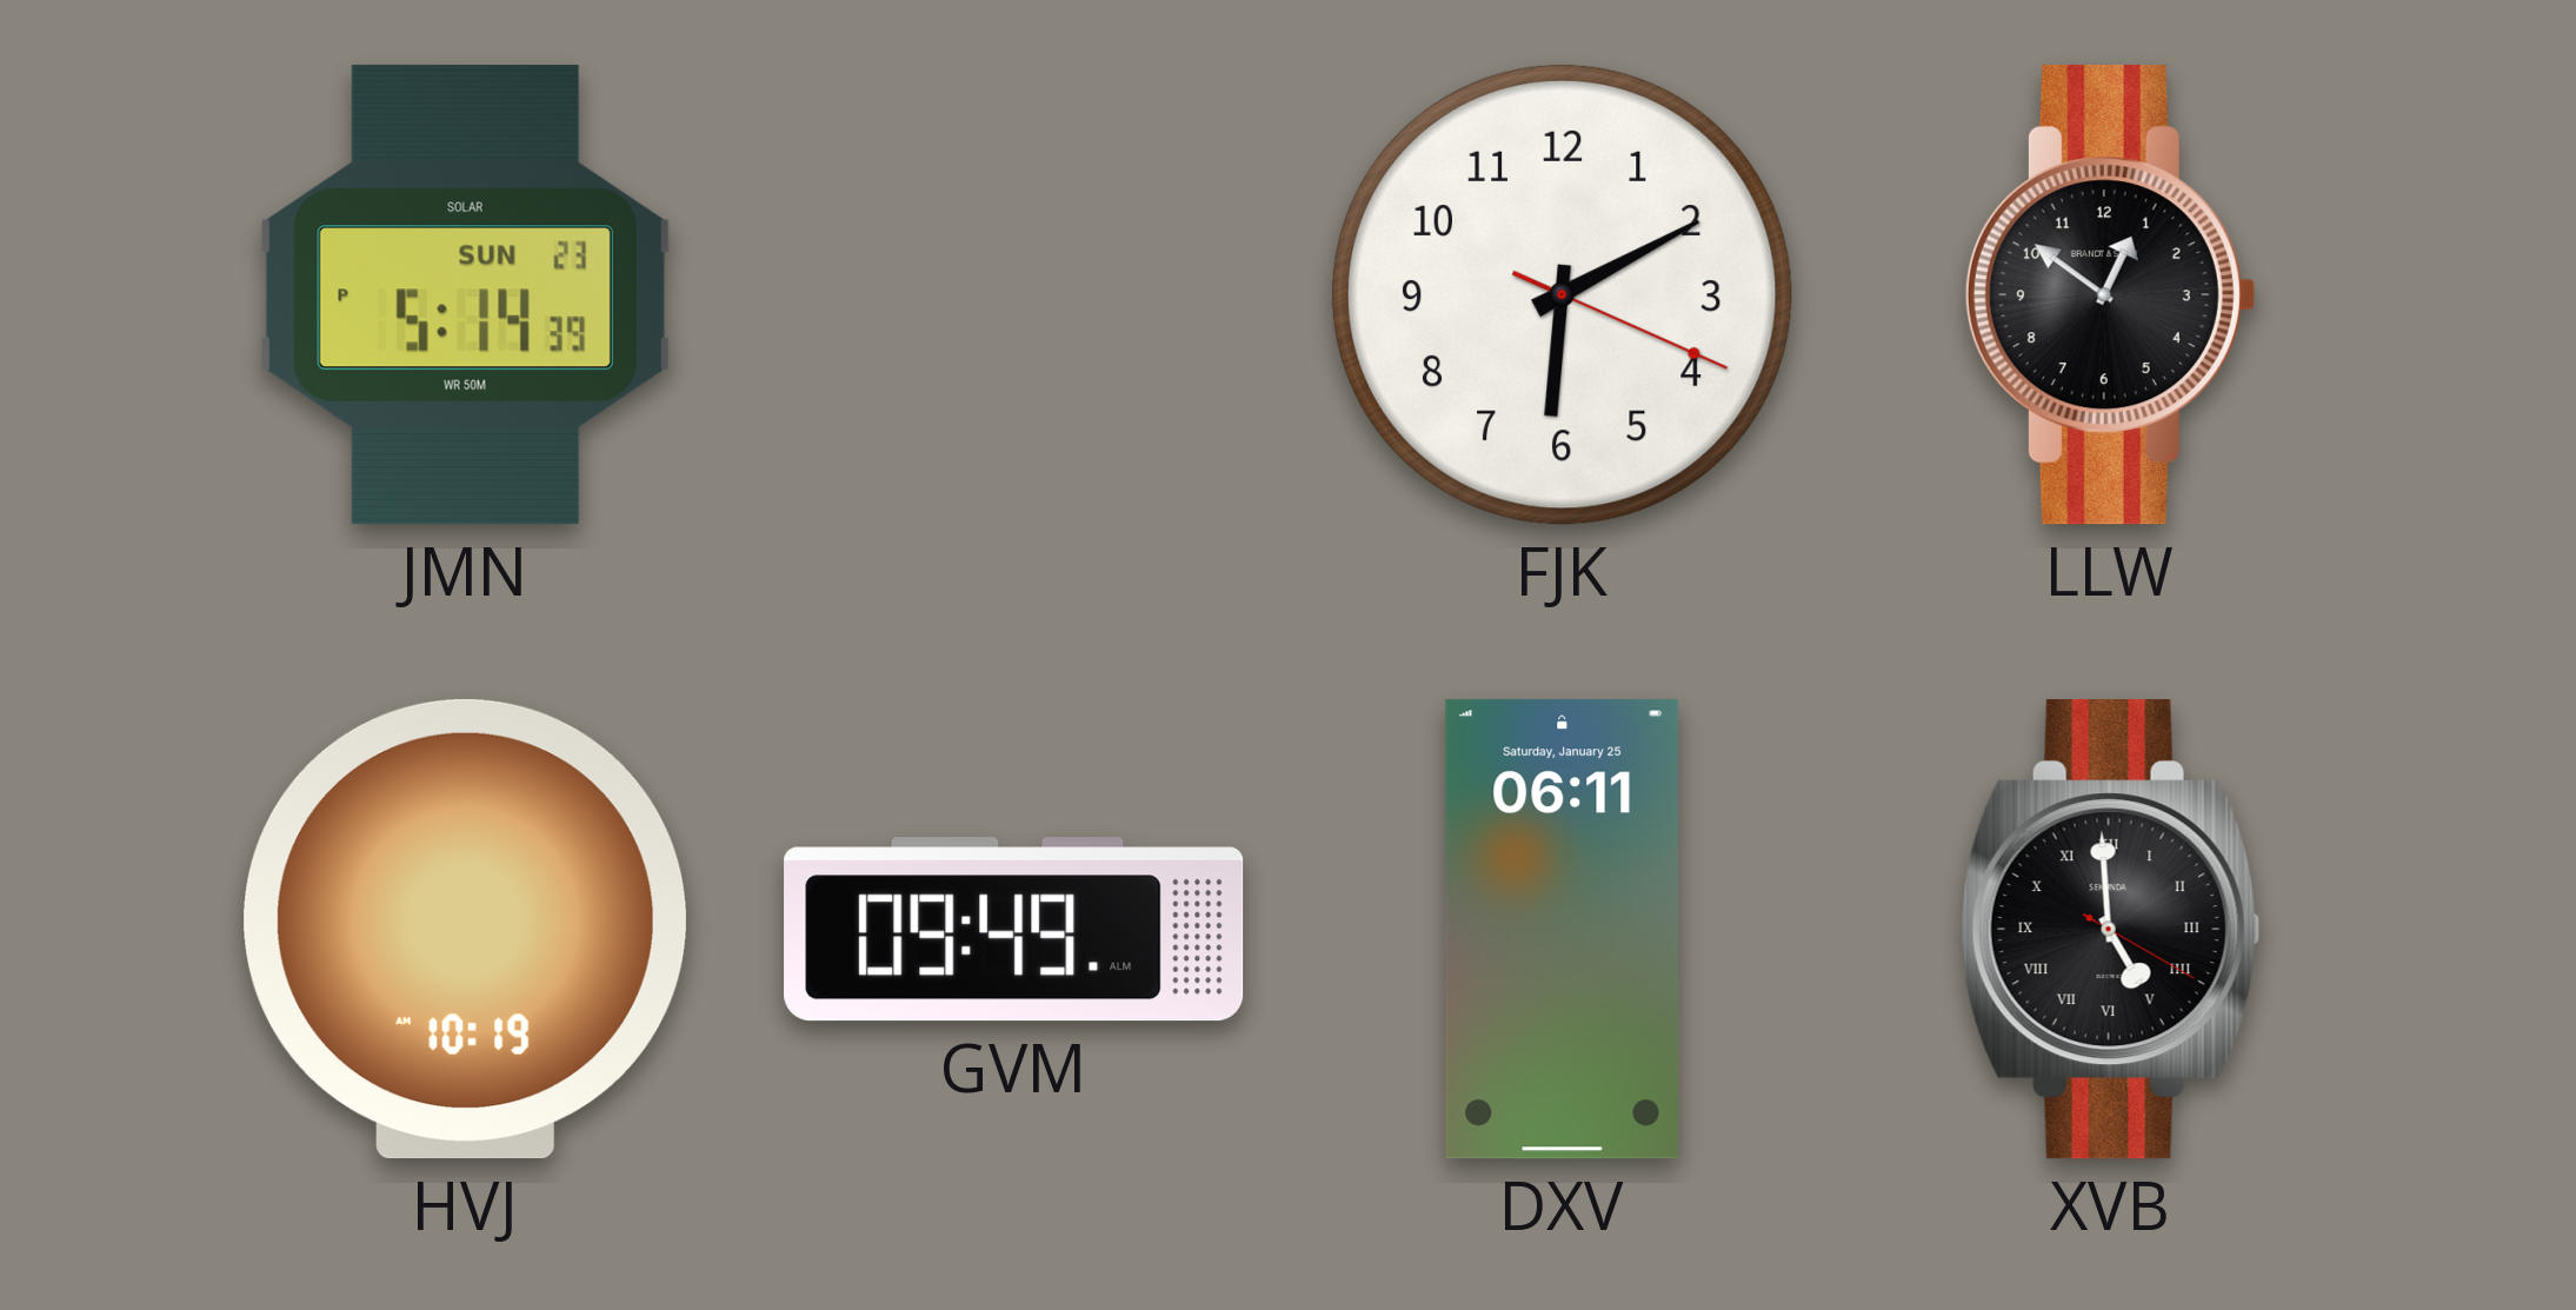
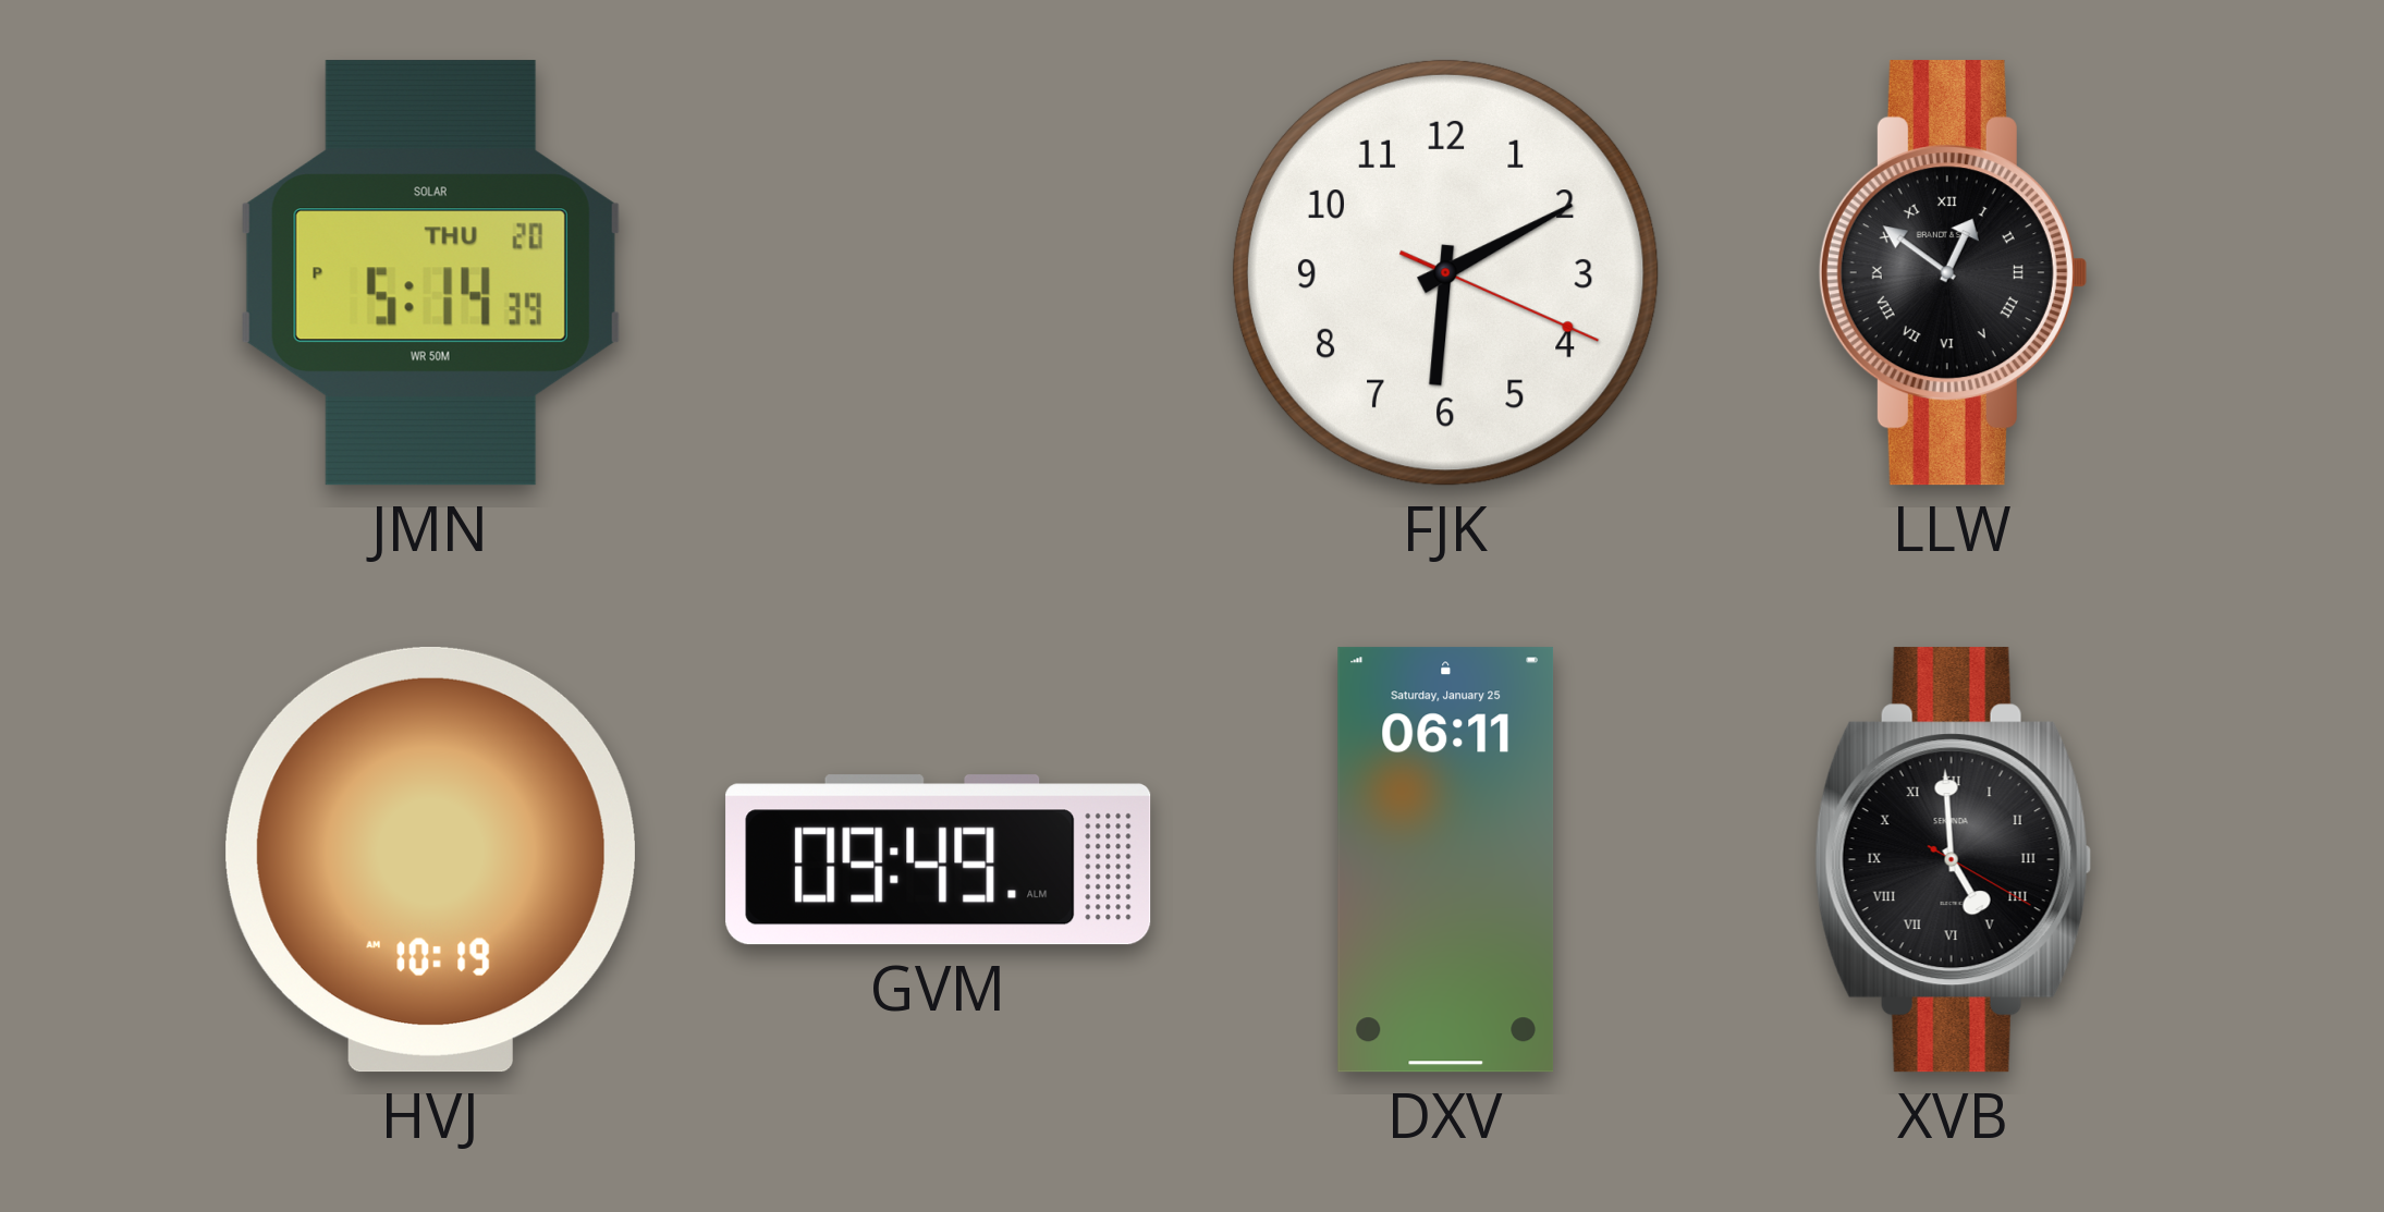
JMN date: SUN 23 -> THU 20 (430, 273)
LLW numerals: Arabic -> Roman (1953, 273)
